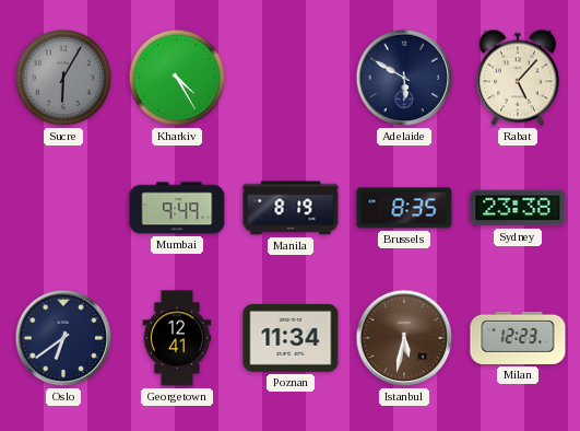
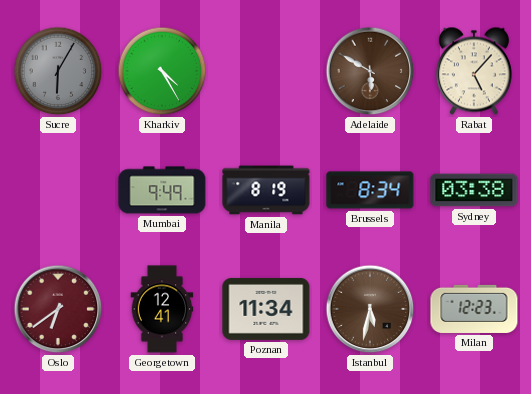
Adelaide dial: navy -> brown (370, 71)
Brussels: 8:35 -> 8:34 (370, 190)
Sydney: 23:38 -> 03:38 (474, 190)
Oslo dial: navy -> burgundy (58, 309)
